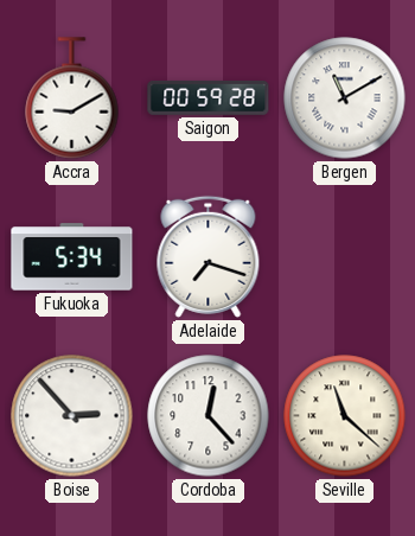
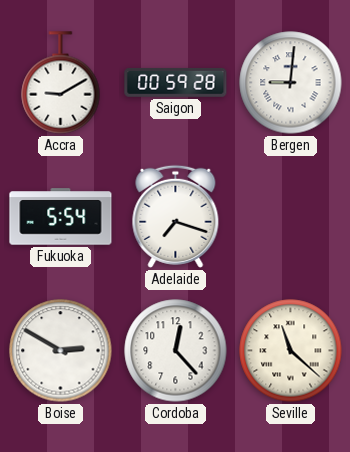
Bergen: 11:10 -> 9:01 (291, 83)
Fukuoka: 5:34 -> 5:54 (61, 217)
Boise: 2:53 -> 2:50 (61, 351)
